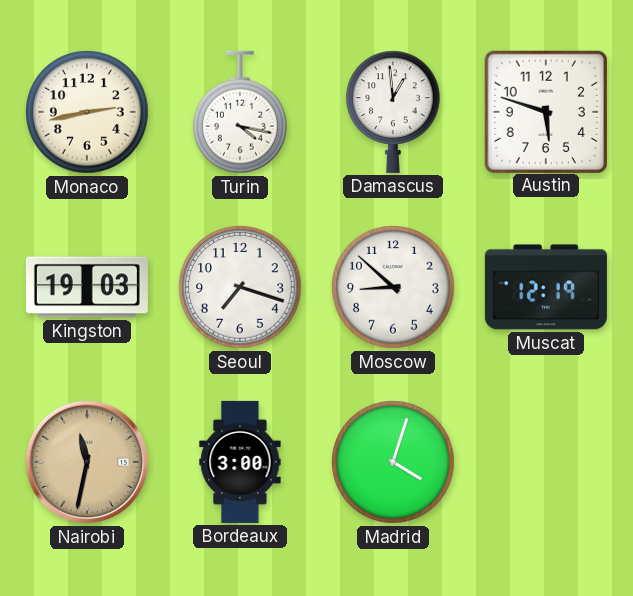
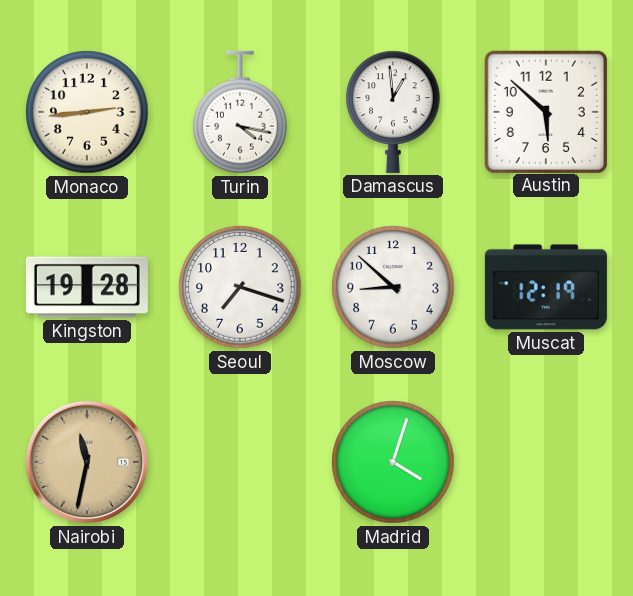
Monaco: 2:43 -> 2:44 (87, 112)
Austin: 5:48 -> 5:52 (545, 111)
Kingston: 19:03 -> 19:28 (87, 287)
Bordeaux: 3:00 -> none (240, 462)
